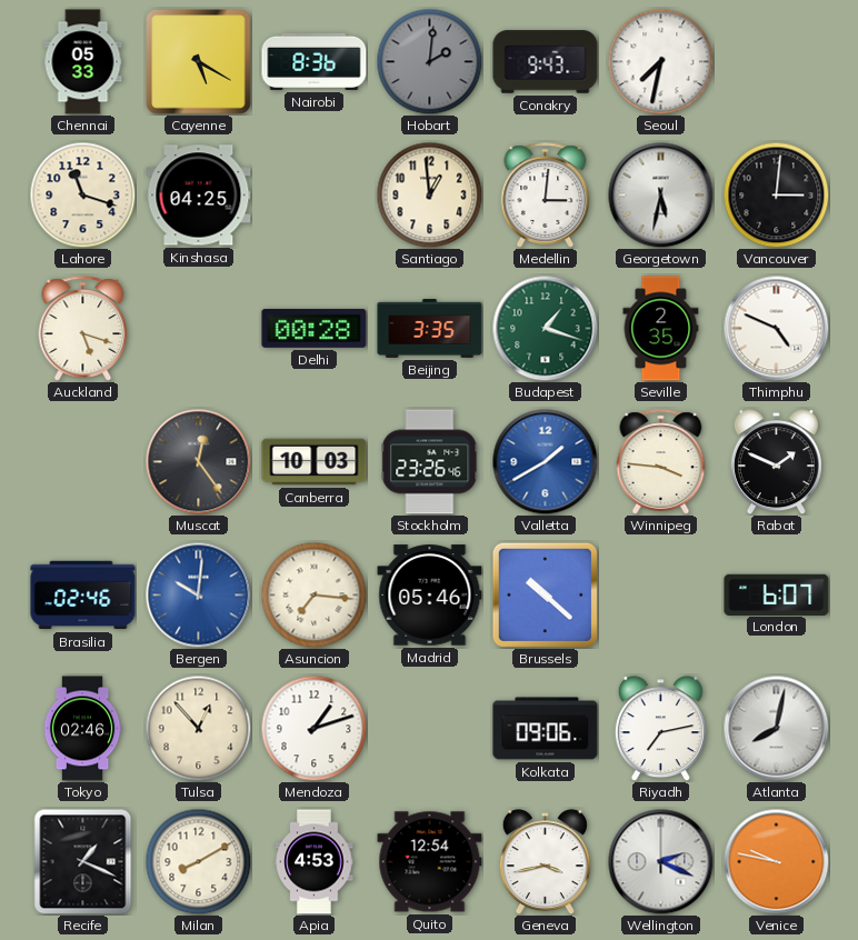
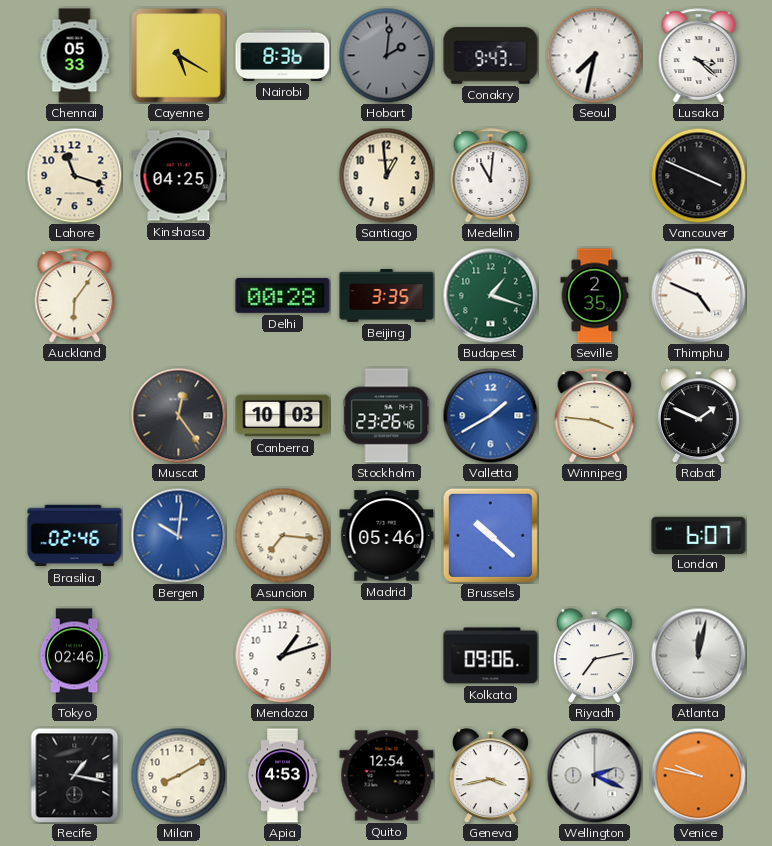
Lusaka: none -> 3:22 (699, 56)
Medellin: 3:01 -> 11:01 (491, 176)
Georgetown: 5:32 -> none (660, 194)
Vancouver: 3:01 -> 3:49 (698, 175)
Auckland: 5:18 -> 6:06 (75, 296)
Tulsa: 12:53 -> none (198, 728)
Atlanta: 8:02 -> 12:02 (698, 655)
Recife: 1:19 -> 1:17 (75, 775)
